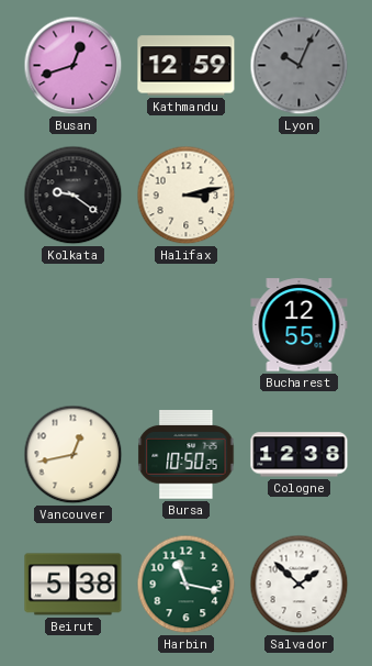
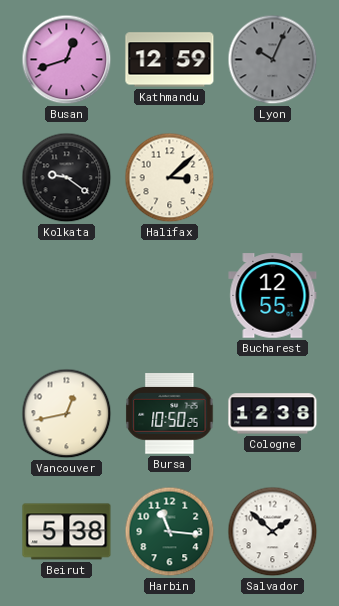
Halifax: 3:13 -> 3:08 (170, 178)
Harbin: 11:17 -> 11:16 (170, 532)
